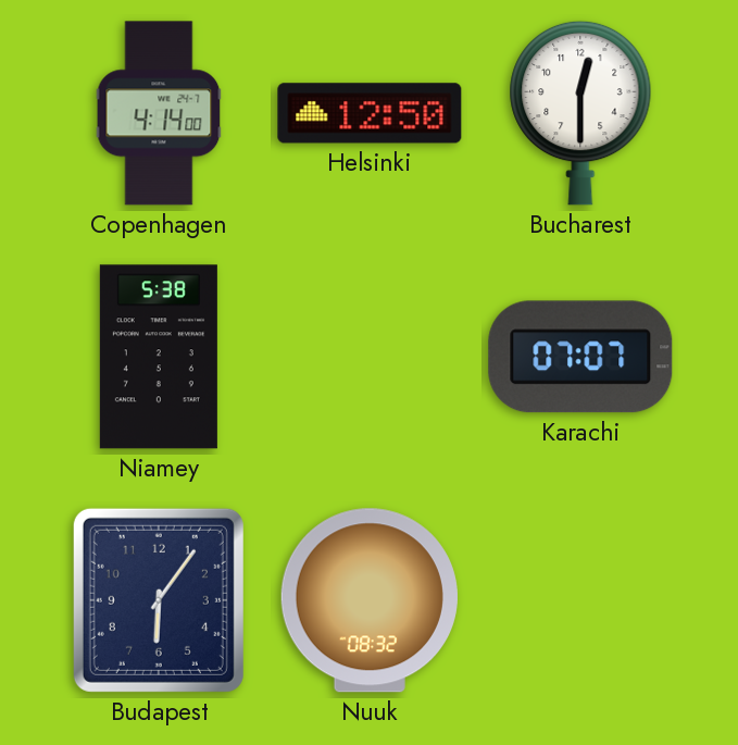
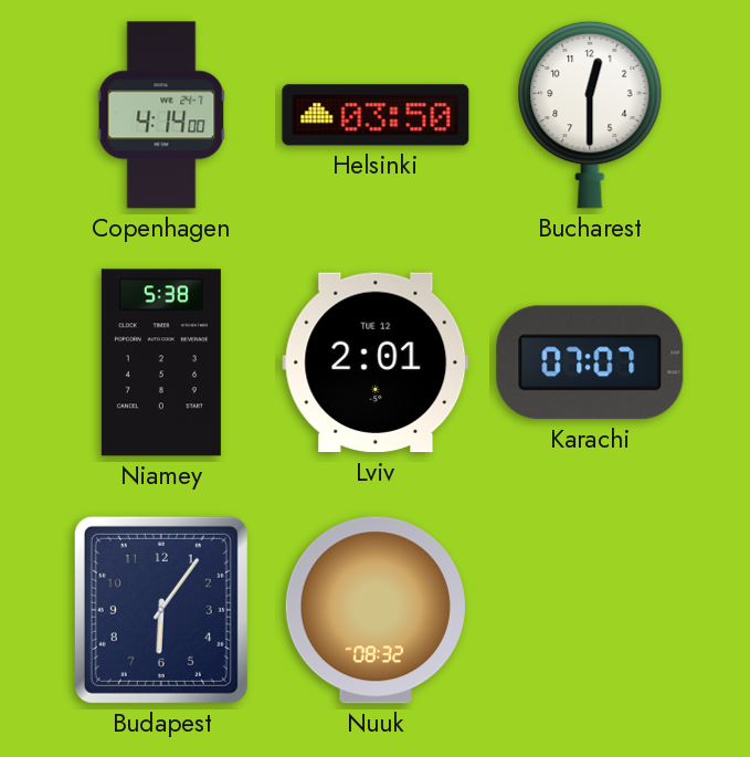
Helsinki: 12:50 -> 03:50 (376, 115)
Lviv: none -> 2:01 (376, 362)
